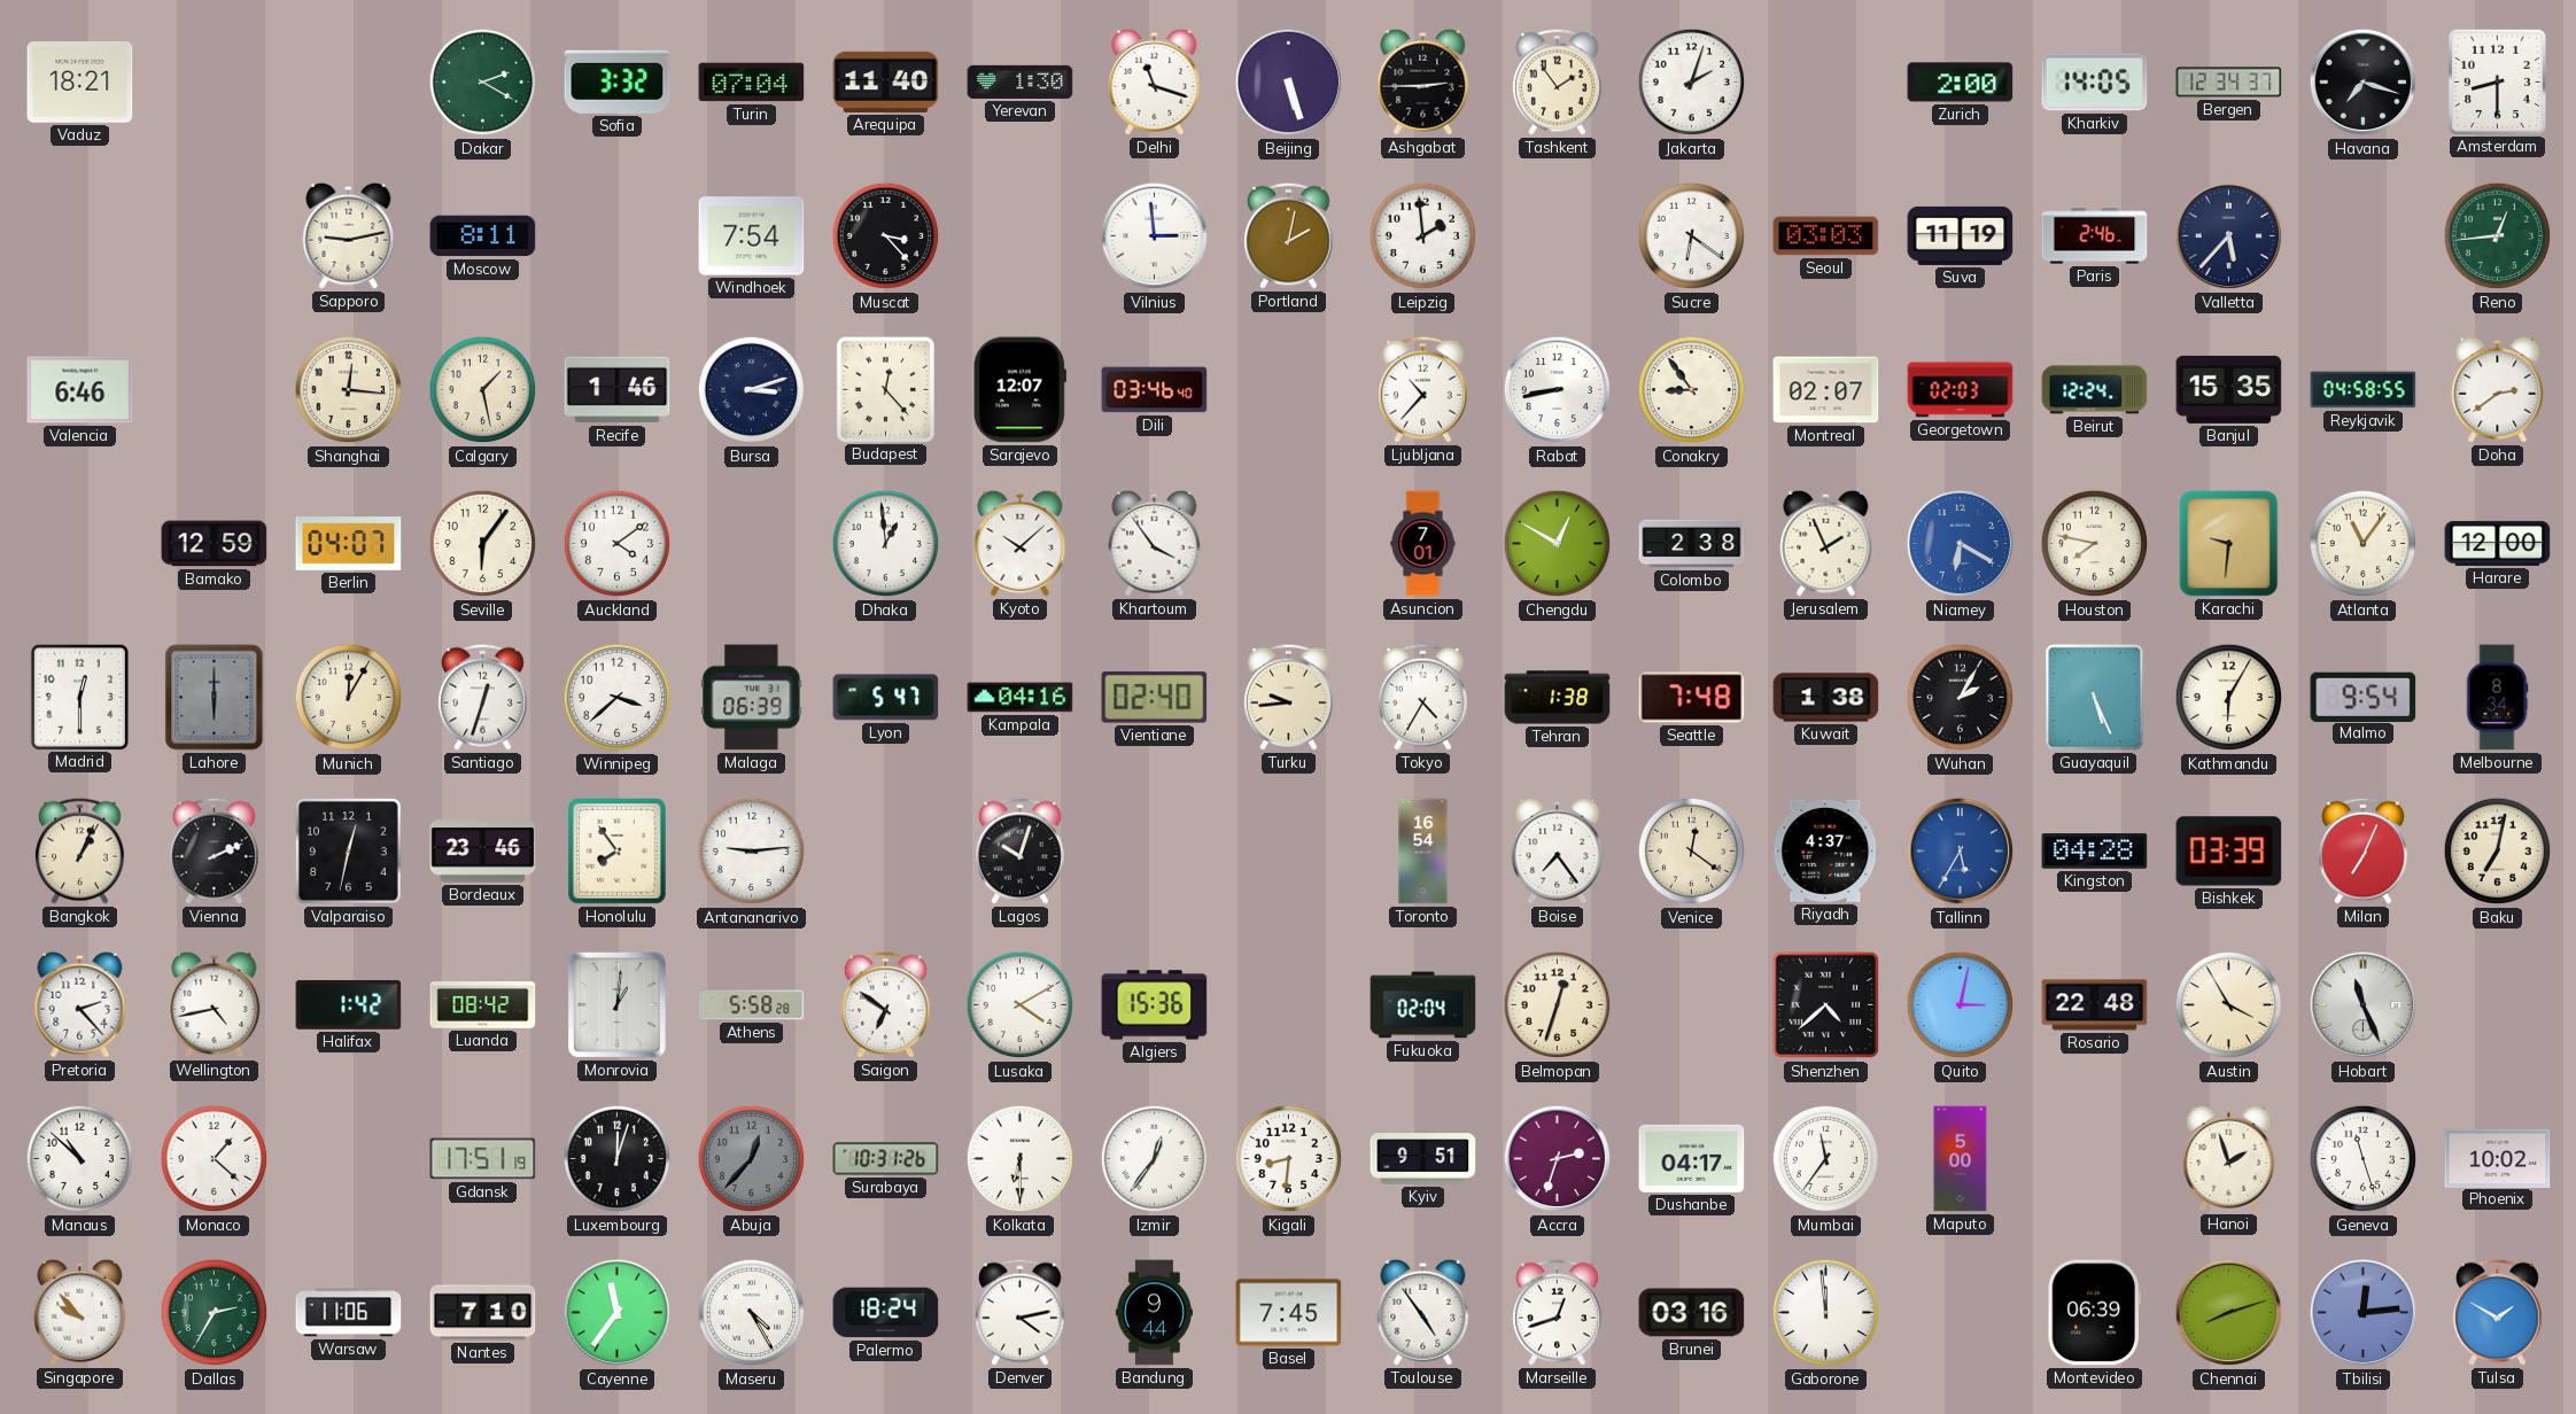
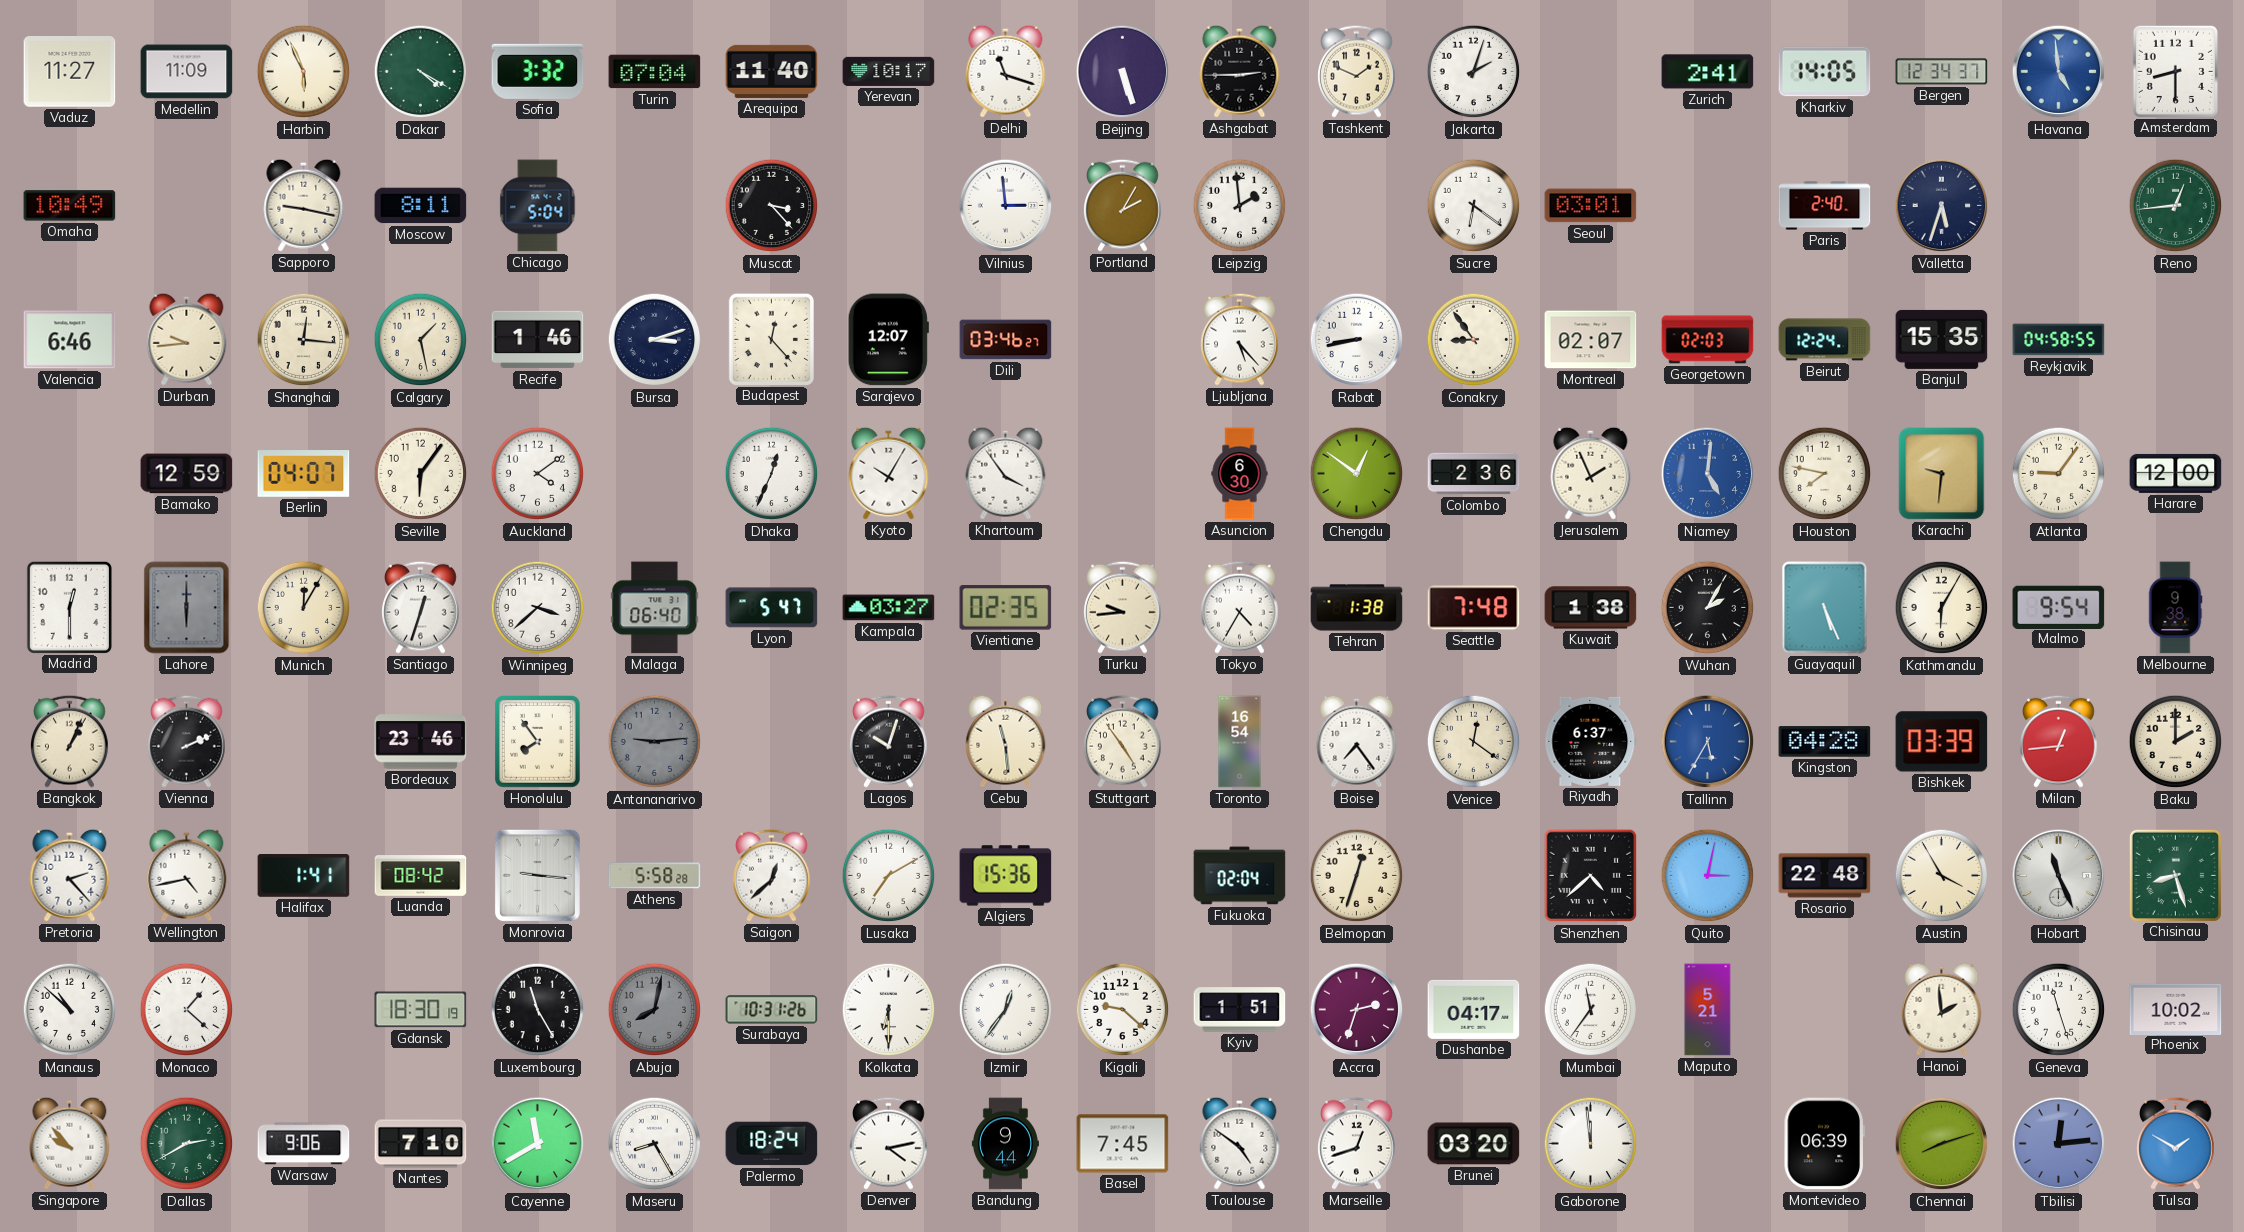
Vaduz: 18:21 -> 11:27 (70, 72)
Medellin: none -> 11:09 (187, 72)
Harbin: none -> 5:56 (304, 72)
Dakar: 2:20 -> 4:20 (421, 72)
Yerevan: 1:30 -> 10:17 (889, 71)
Tashkent: 1:54 -> 1:49 (1357, 71)
Zurich: 2:00 -> 2:41 (1708, 72)
Havana: 7:18 -> 4:59 (2059, 72)
Havana dial: black -> blue (2059, 72)
Omaha: none -> 10:49 (70, 206)
Sapporo: 9:13 -> 9:17 (304, 205)
Chicago: none -> 5:04 (538, 206)
Windhoek: 7:54 -> none (752, 236)
Portland: 2:02 -> 2:05 (1123, 205)
Seoul: 03:03 -> 03:01 (1591, 206)
Suva: 11:19 -> none (1961, 235)
Paris: 2:46 -> 2:40 (1825, 206)
Valletta: 5:37 -> 5:33 (1942, 206)
Durban: none -> 9:44 (187, 339)
Dili: 03:46:40 -> 03:46:27 (1006, 340)
Ljubljana: 10:37 -> 5:23 (1240, 339)
Doha: 2:39 -> none (2498, 389)
Dhaka: 12:59 -> 12:34 (772, 474)
Kyoto: 10:08 -> 10:05 (889, 473)
Asuncion: 7:01 -> 6:30 (1240, 474)
Chengdu: 12:50 -> 12:51 (1357, 474)
Colombo: 2:38 -> 2:36 (1474, 474)
Niamey: 6:20 -> 5:01 (1708, 474)
Atlanta: 11:06 -> 9:06 (2059, 474)
Malaga: 06:39 -> 06:40 (655, 608)
Kampala: 04:16 -> 03:27 (889, 608)
Vientiane: 02:40 -> 02:35 (1006, 608)
Melbourne: 8:34 -> 9:38 (2175, 608)
Valparaiso: 12:32 -> none (349, 852)
Antananarivo dial: white -> grey (655, 742)
Cebu: none -> 11:29 (1006, 741)
Stuttgart: none -> 4:54 (1123, 741)
Riyadh: 4:37 -> 6:37 (1591, 741)
Milan: 7:04 -> 12:44 (2059, 741)
Baku: 7:02 -> 2:00 (2176, 742)
Halifax: 1:42 -> 1:41 (304, 876)
Monrovia: 1:01 -> 9:16 (537, 875)
Saigon: 6:51 -> 12:38 (772, 875)
Lusaka: 4:10 -> 7:10 (889, 876)
Chisinau: none -> 8:27 (2175, 875)
Gdansk: 17:51 -> 18:30 (421, 1010)
Luxembourg: 12:03 -> 11:25 (538, 1010)
Abuja: 12:37 -> 8:02 (655, 1010)
Kigali: 8:31 -> 9:22 (1123, 1010)
Kyiv: 9:51 -> 1:51 (1240, 1010)
Maputo: 5:00 -> 5:21 (1708, 1010)
Hanoi: 1:57 -> 1:59 (1942, 1009)
Dallas: 2:35 -> 2:40 (187, 1144)
Warsaw: 11:06 -> 9:06 (304, 1144)
Cayenne: 11:36 -> 11:40 (538, 1144)
Maseru: 4:25 -> 8:25 (655, 1144)
Toulouse: 4:54 -> 4:51 (1240, 1143)
Brunei: 03:16 -> 03:20 (1474, 1144)
